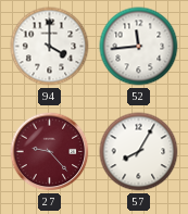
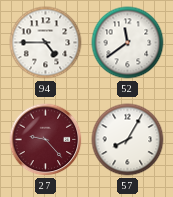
94: 4:00 -> 4:45 (46, 43)
52: 11:44 -> 11:39 (128, 43)
